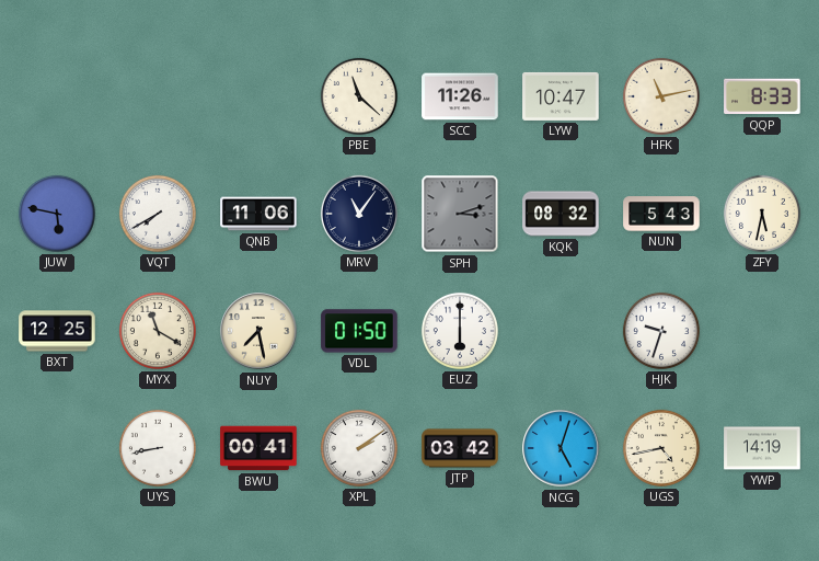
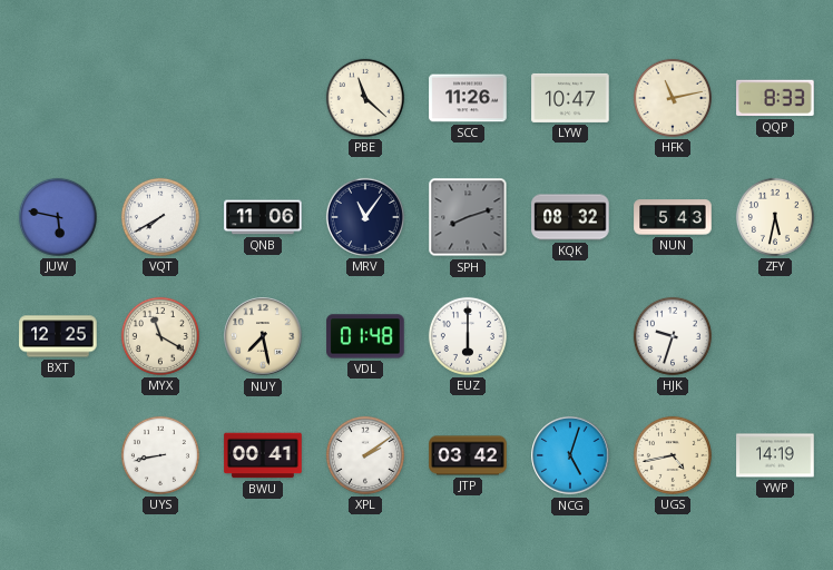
SPH: 3:12 -> 8:12 (468, 217)
VDL: 01:50 -> 01:48 (365, 336)
